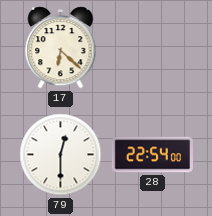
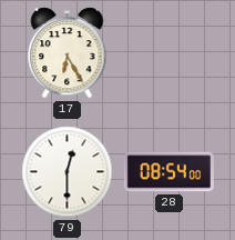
17: 6:22 -> 6:25 (68, 53)
28: 22:54 -> 08:54 (168, 172)
